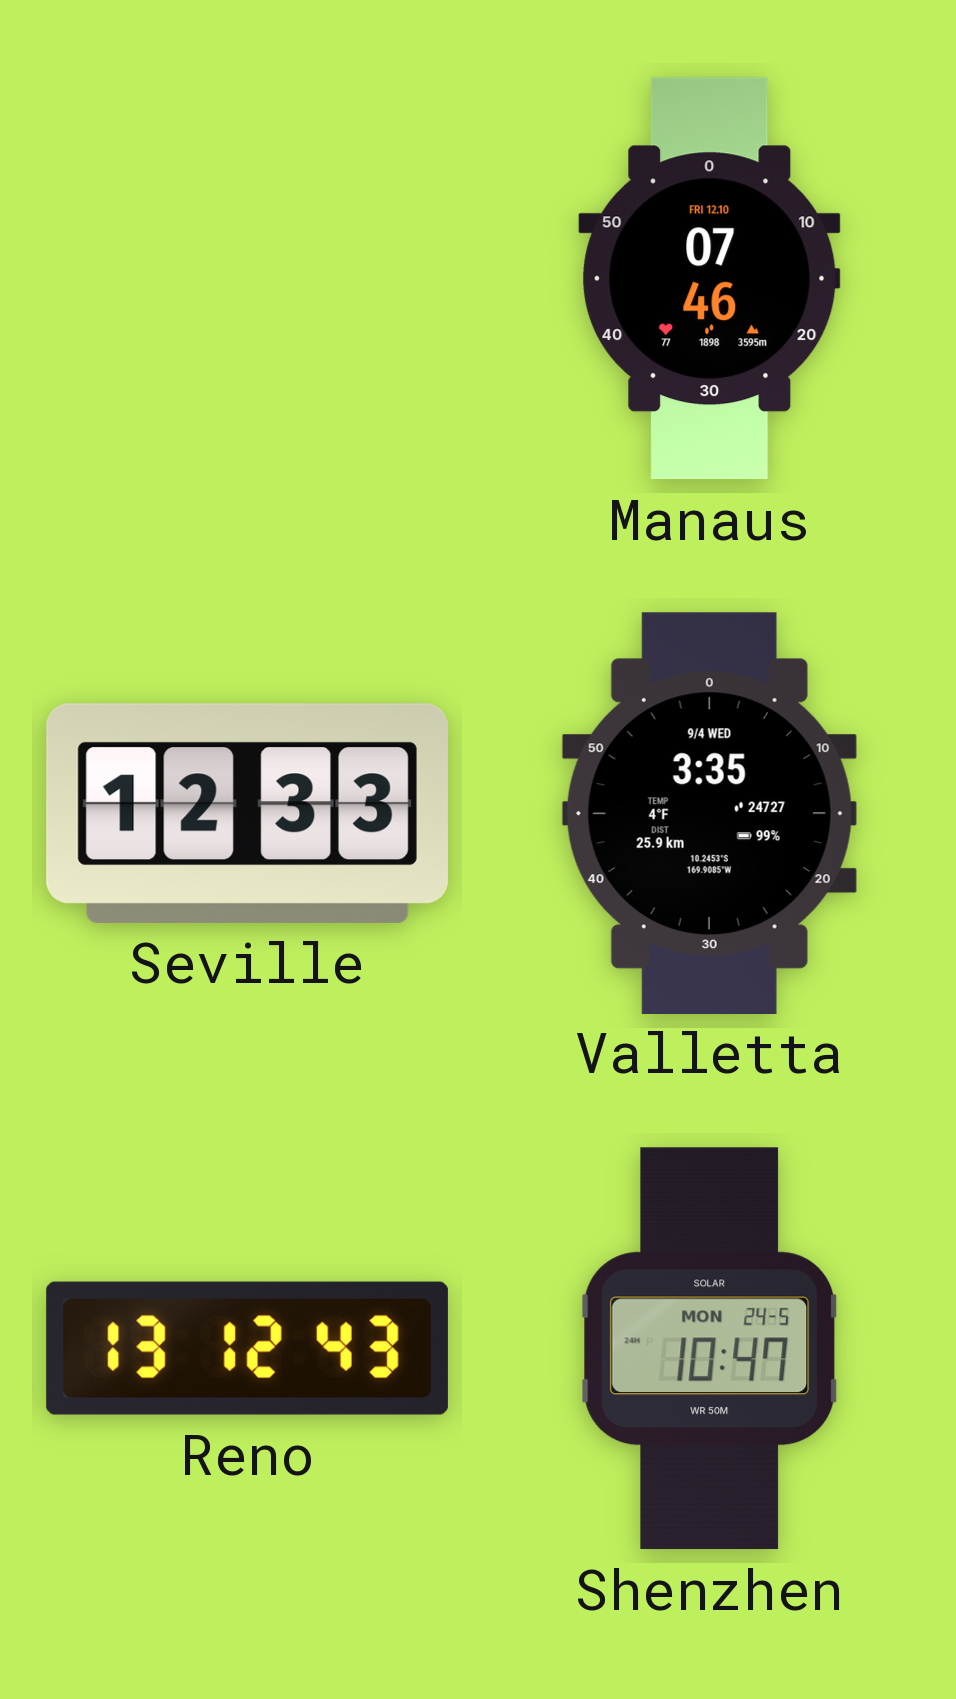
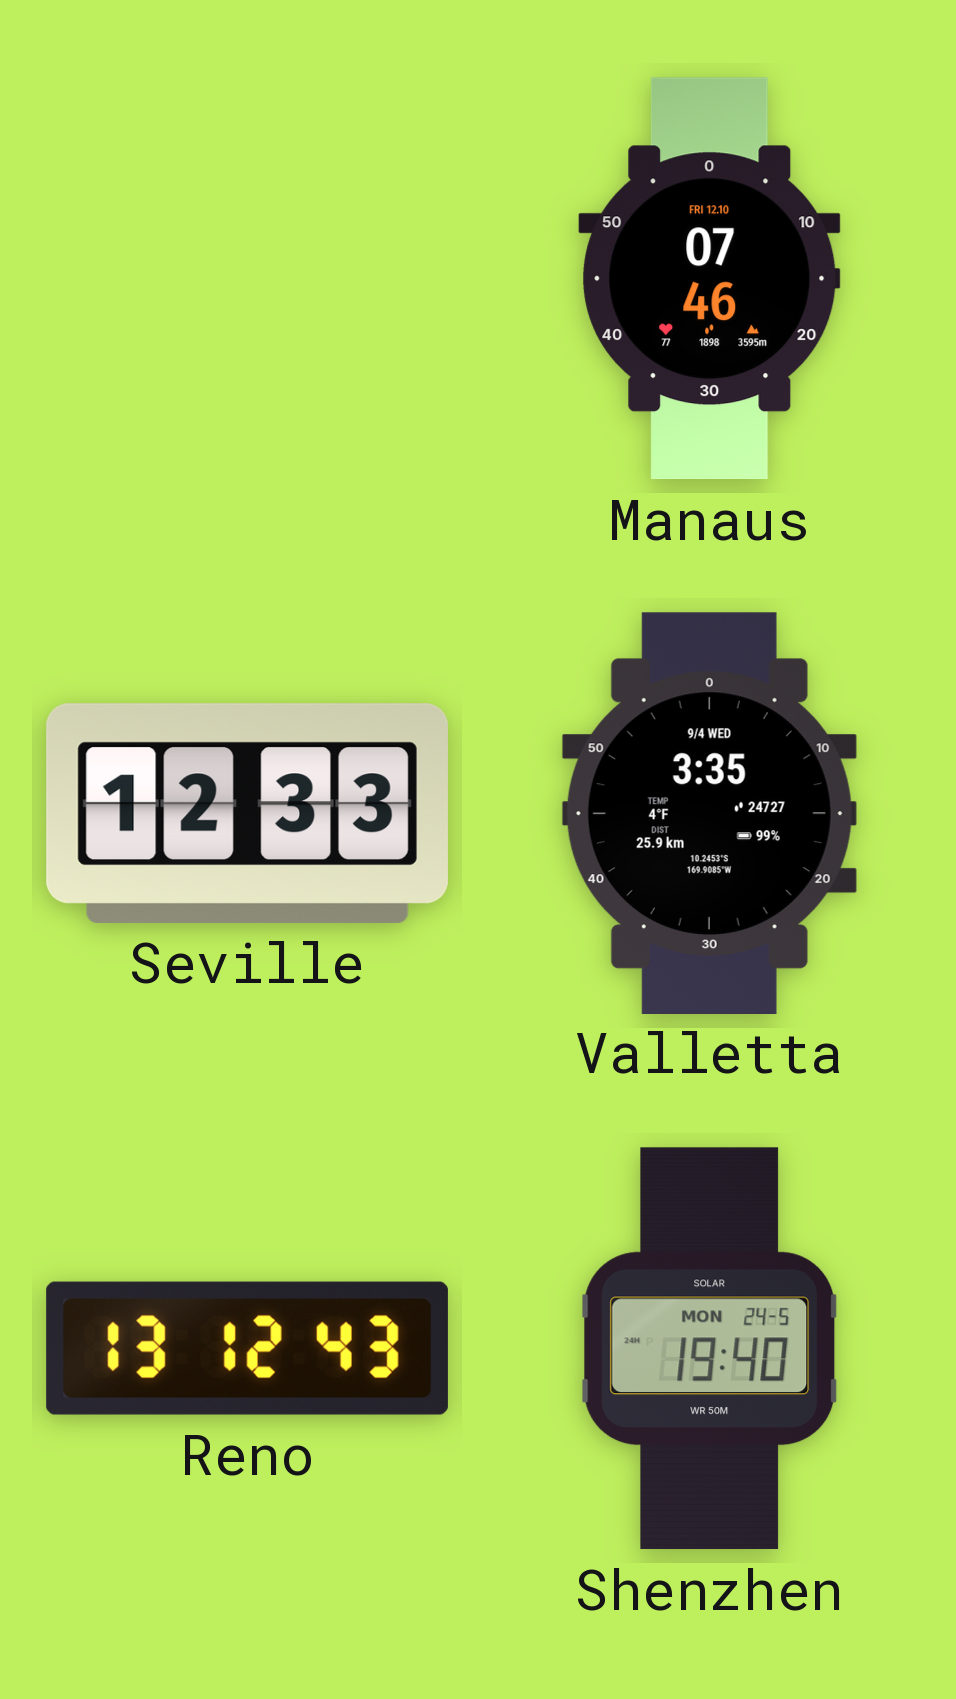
Shenzhen: 10:47 -> 19:40 (710, 1349)
